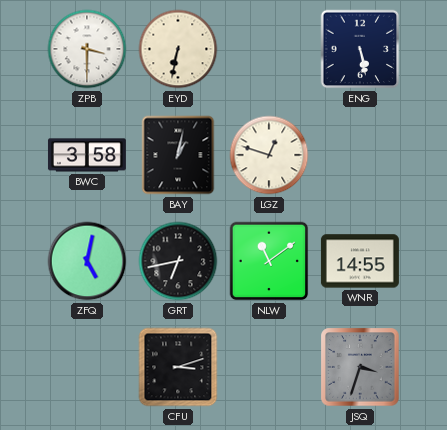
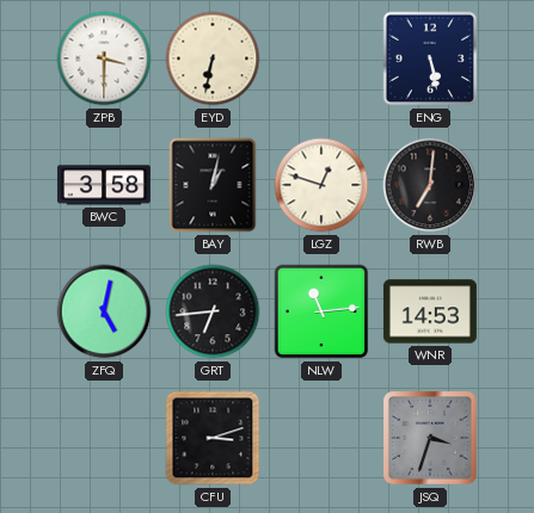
RWB: none -> 7:01 (430, 185)
GRT: 6:43 -> 6:44 (213, 311)
NLW: 11:09 -> 11:14 (321, 311)
WNR: 14:55 -> 14:53 (430, 311)
